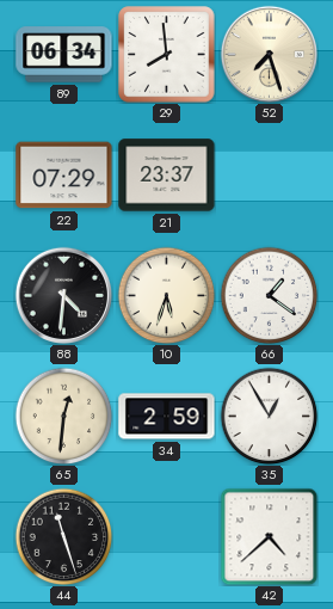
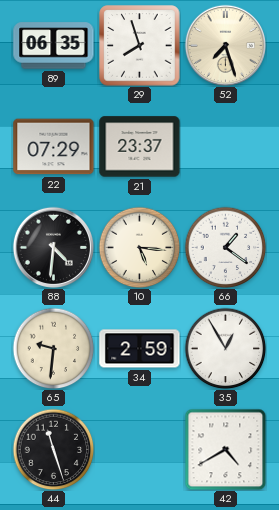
89: 06:34 -> 06:35 (54, 46)
29: 7:59 -> 7:57 (140, 46)
10: 5:33 -> 5:16 (139, 247)
65: 12:31 -> 9:31 (53, 348)
42: 4:38 -> 4:40 (225, 449)
